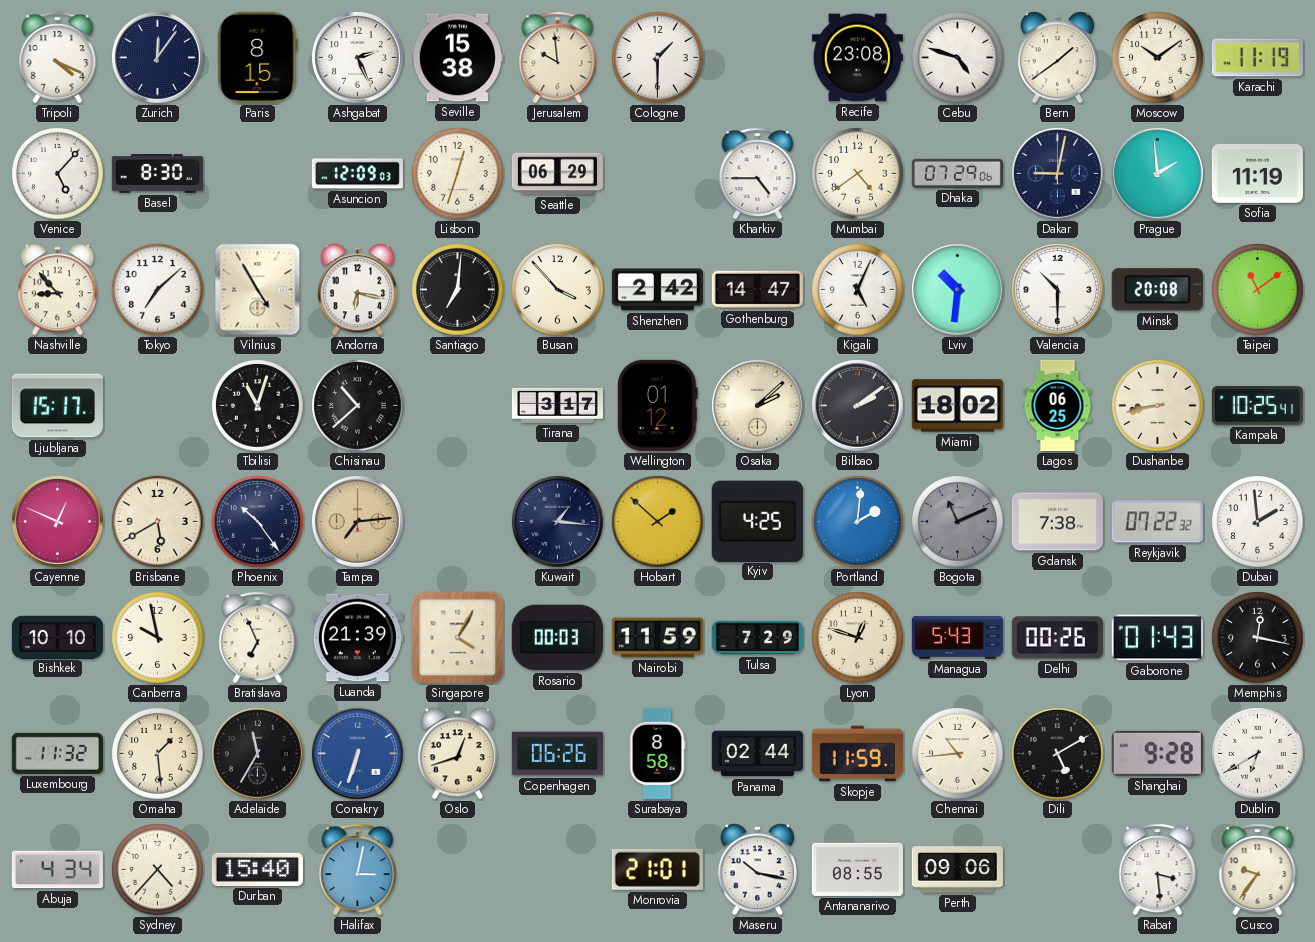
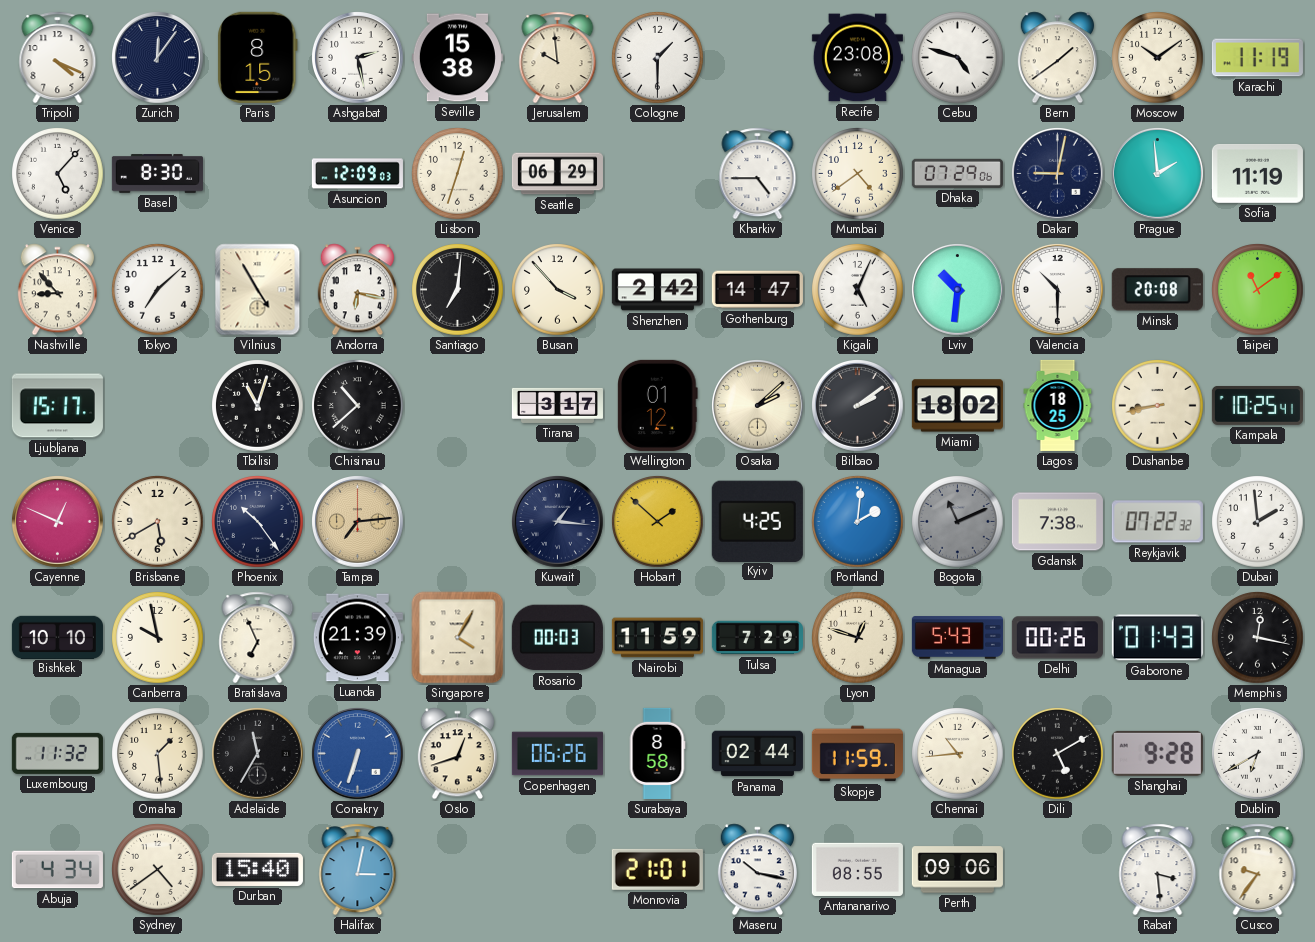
Ashgabat: 2:26 -> 2:28 (358, 58)
Lagos: 06:25 -> 18:25 (1058, 405)
Sydney: 4:37 -> 4:39 (158, 870)
